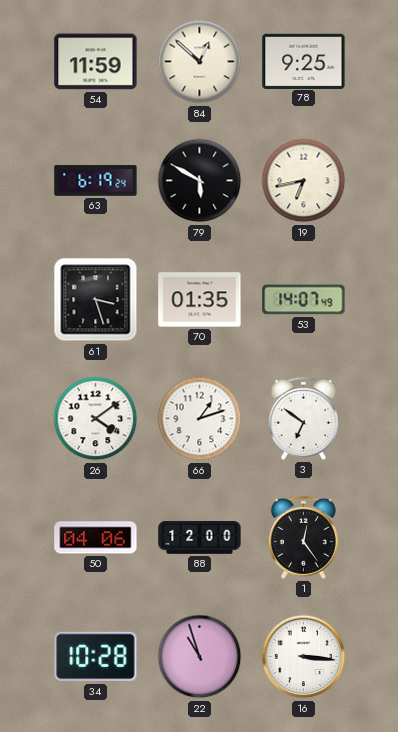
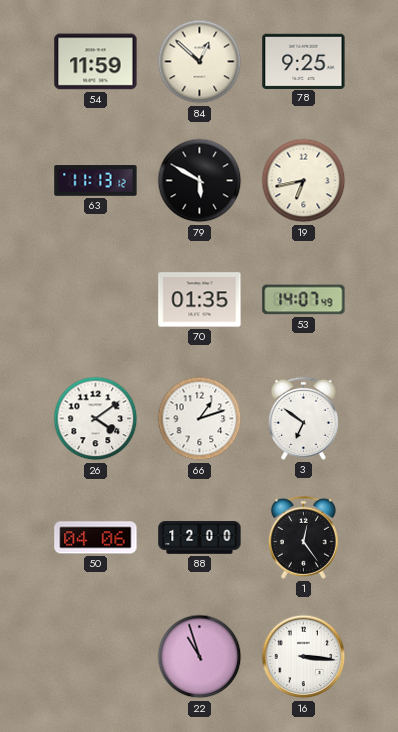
63: 6:19 -> 11:13 (96, 181)
61: 3:27 -> none (96, 300)
34: 10:28 -> none (96, 657)
